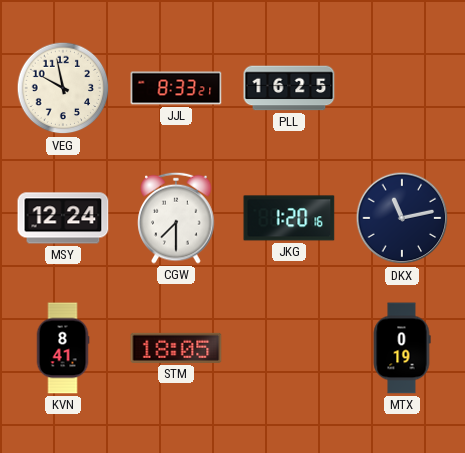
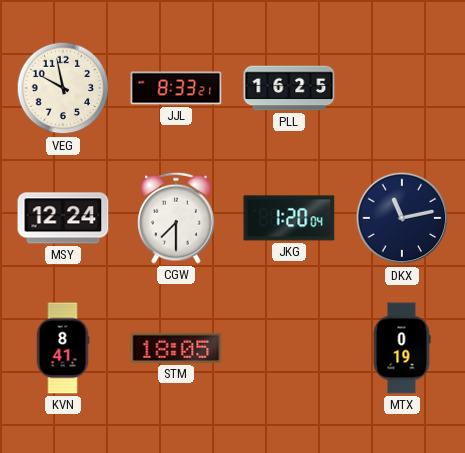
JKG: 1:20:16 -> 1:20:04 (289, 218)
